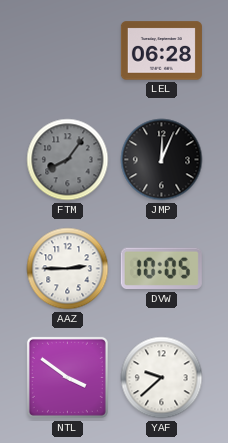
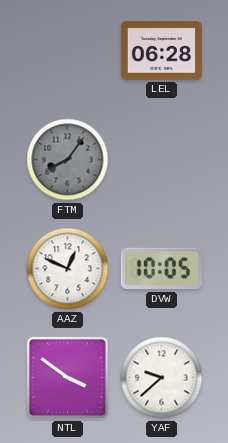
JMP: 12:04 -> none (162, 160)
AAZ: 2:45 -> 12:49 (68, 269)
